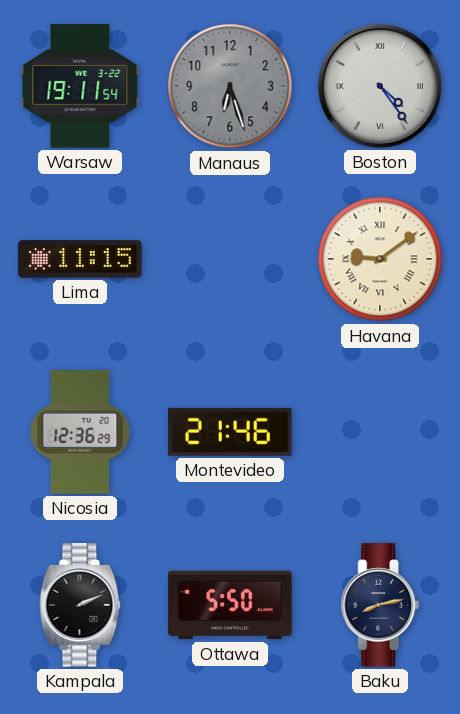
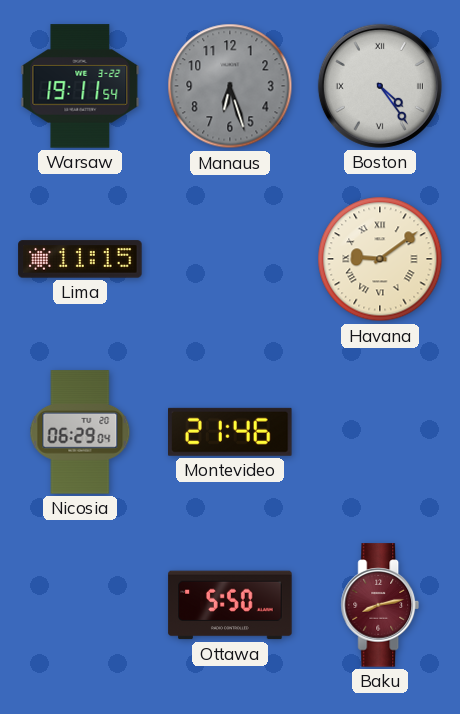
Nicosia: 12:36 -> 06:29 (80, 432)
Kampala: 2:11 -> none (80, 605)
Baku dial: navy -> burgundy (380, 605)
